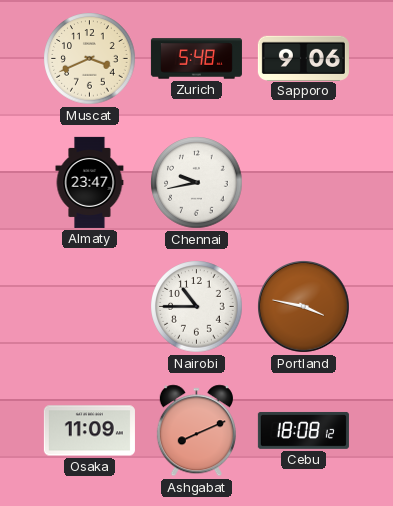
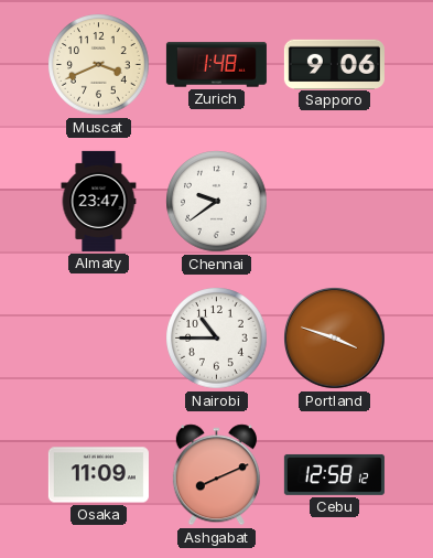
Zurich: 5:48 -> 1:48 (216, 65)
Chennai: 9:43 -> 9:39 (217, 202)
Portland: 3:47 -> 3:48 (335, 339)
Cebu: 18:08 -> 12:58 (334, 474)
